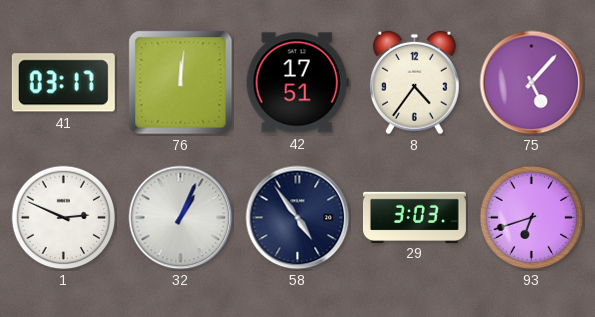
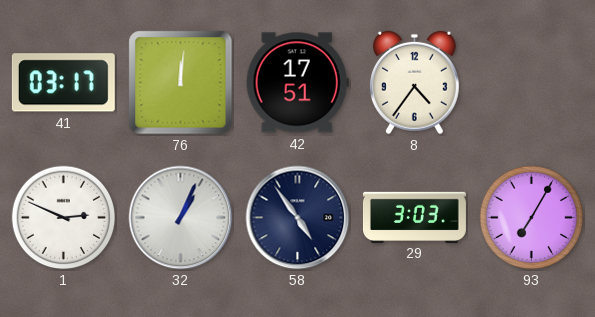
75: 5:07 -> none (532, 83)
93: 6:42 -> 7:05 (532, 218)
